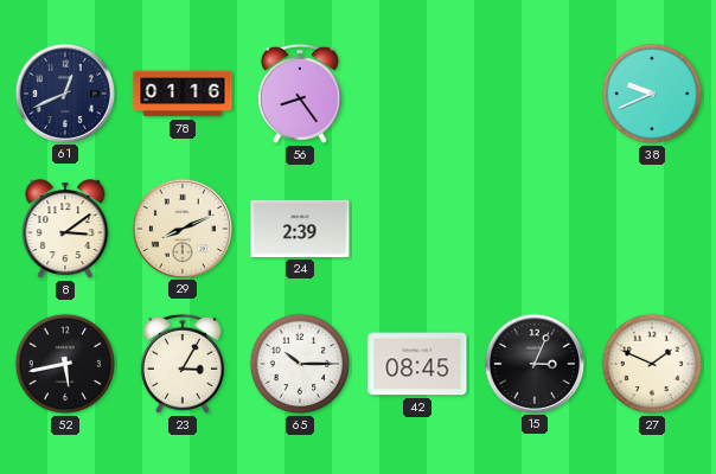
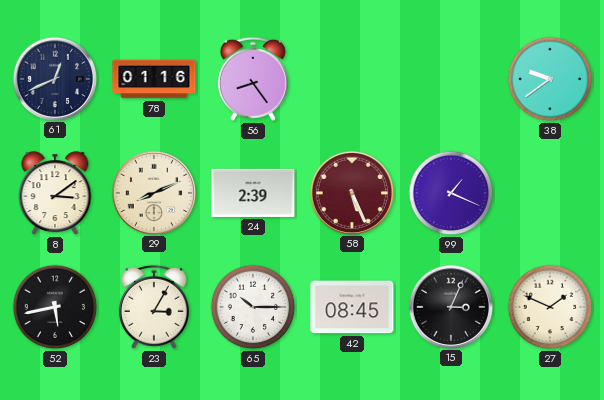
38: 9:41 -> 9:39 (550, 79)
58: none -> 5:26 (351, 192)
99: none -> 1:19 (451, 193)
